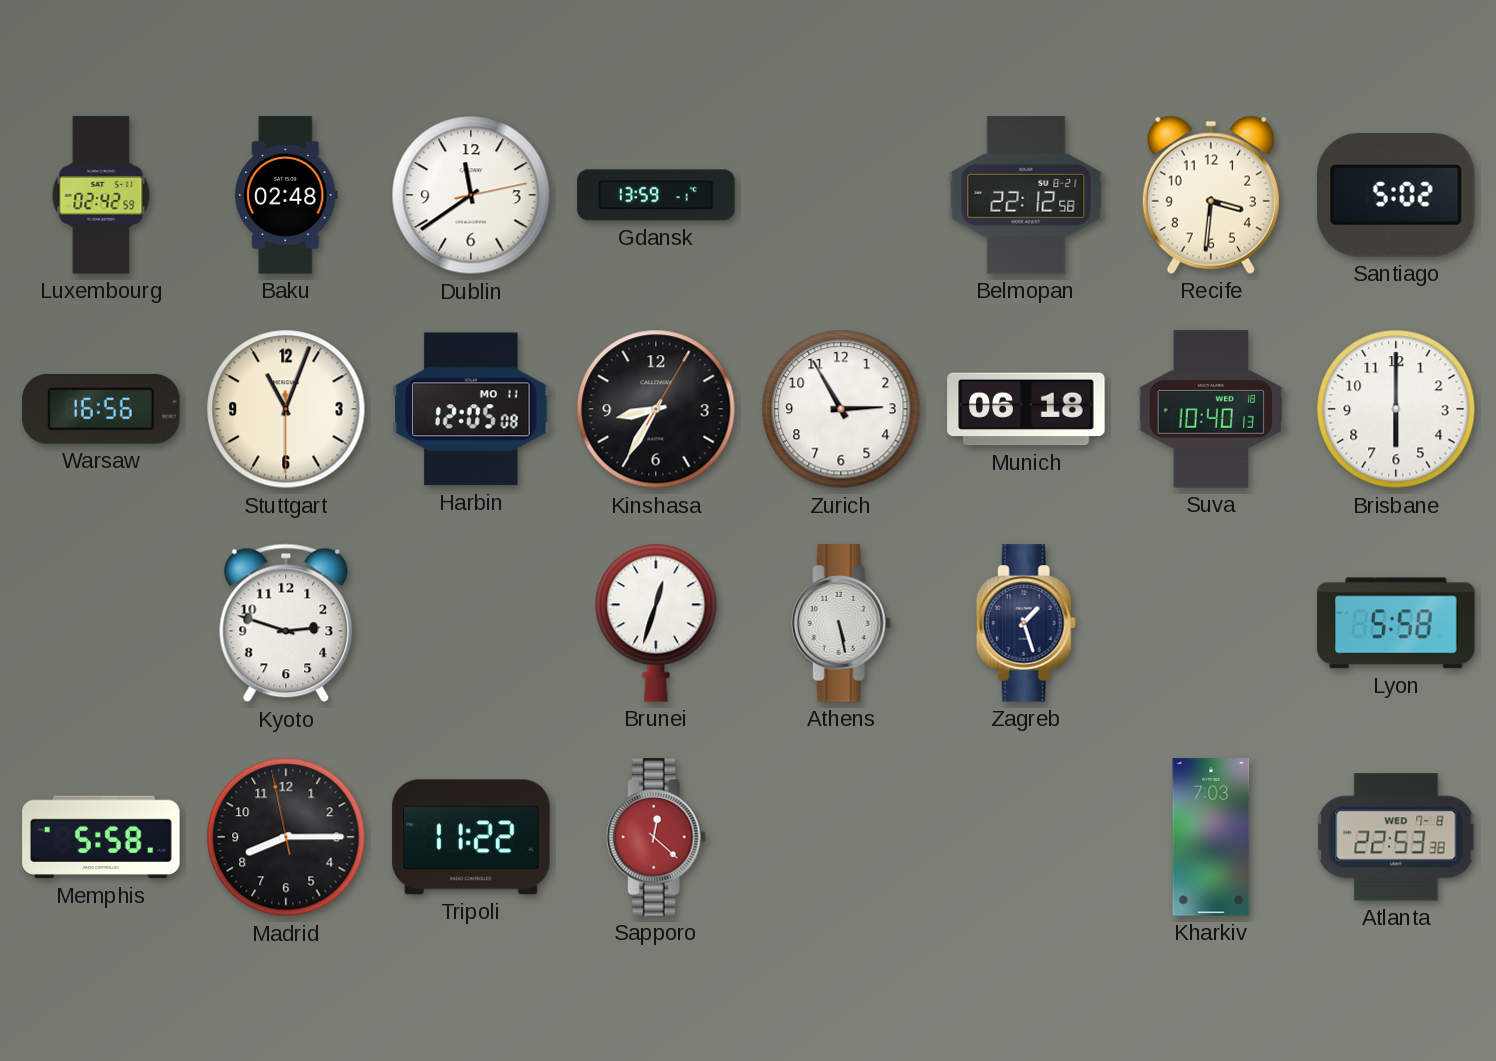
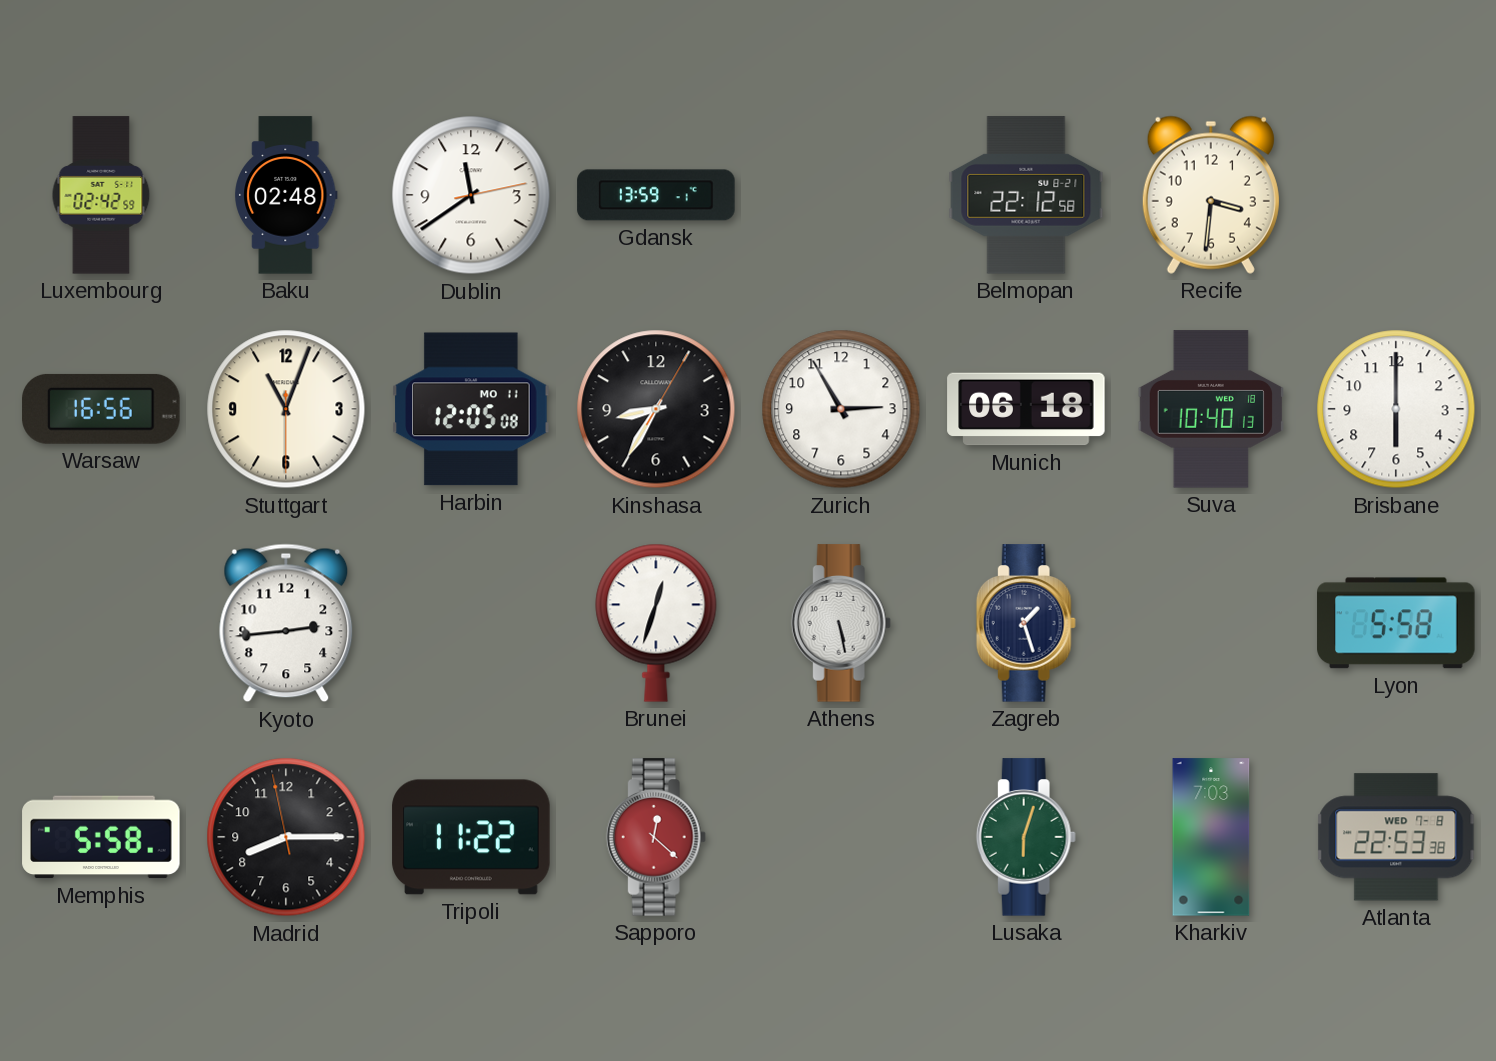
Santiago: 5:02 -> none (1396, 195)
Kyoto: 2:48 -> 2:44 (286, 623)
Lusaka: none -> 6:03 (1026, 837)
